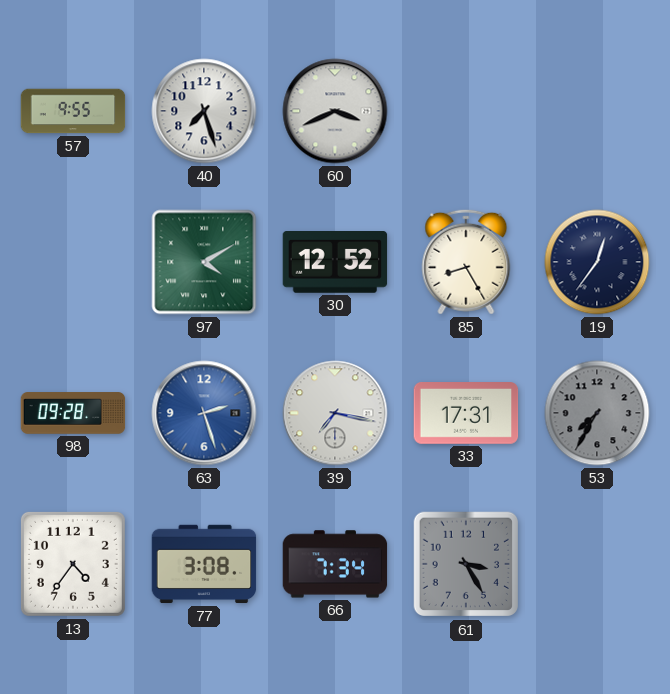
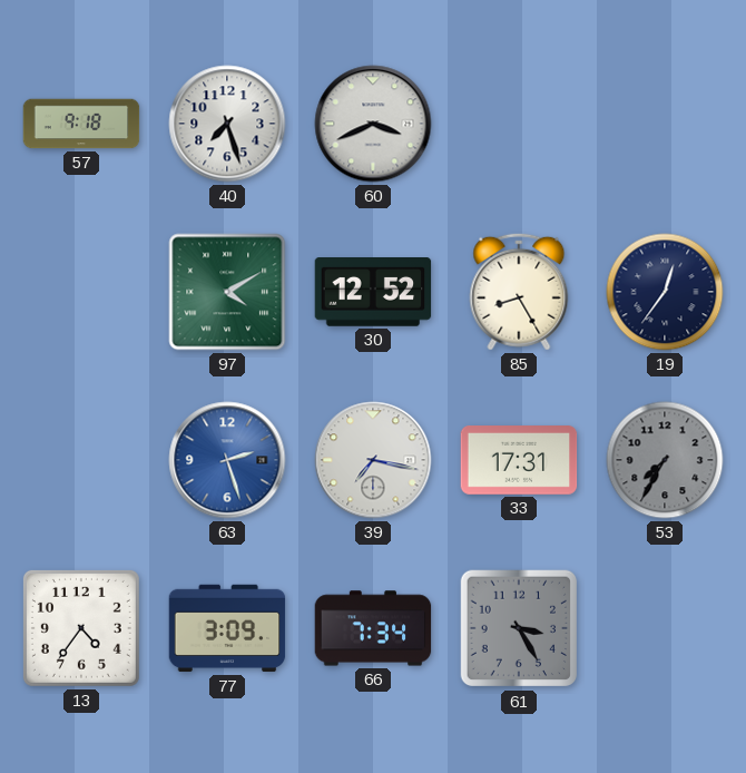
57: 9:55 -> 9:18 (81, 124)
98: 09:28 -> none (73, 413)
77: 3:08 -> 3:09 (227, 628)
